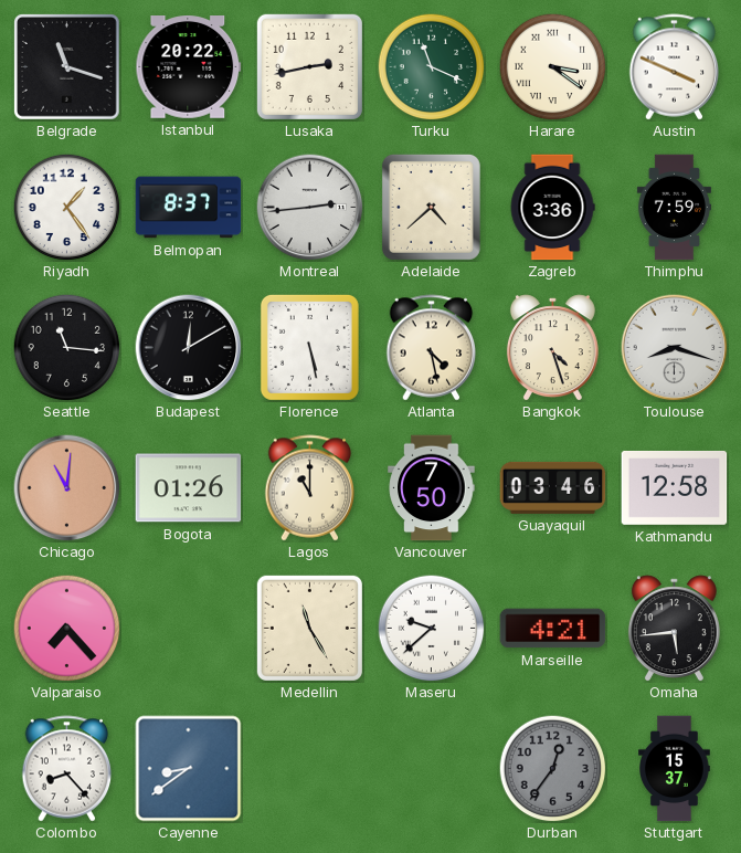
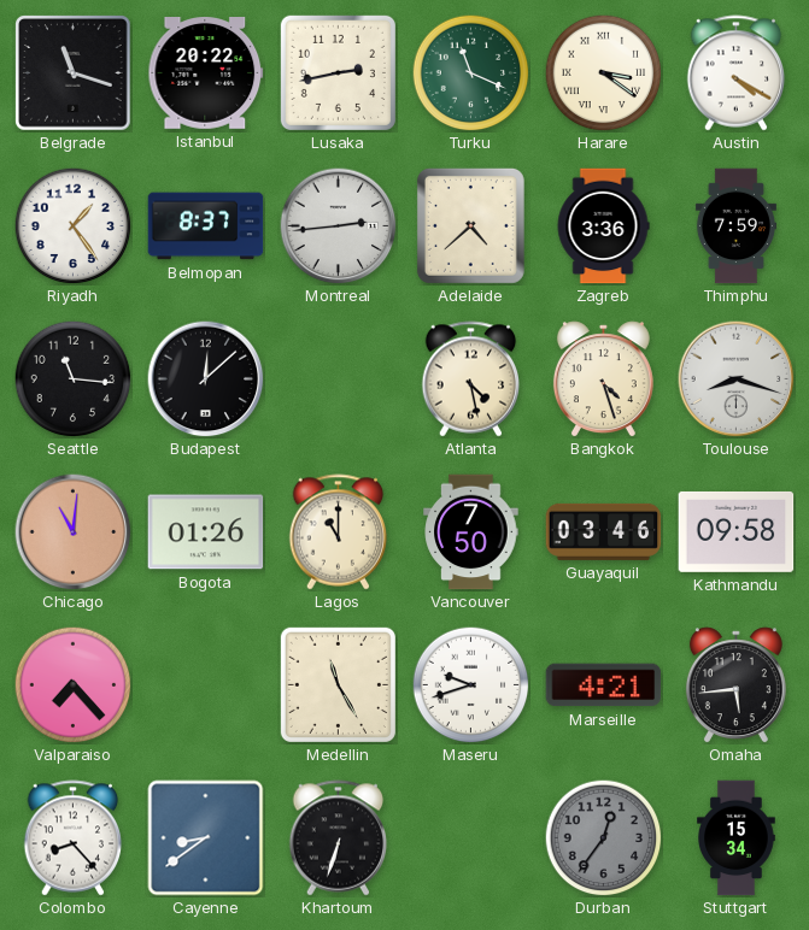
Austin: 3:49 -> 4:20 (737, 73)
Budapest: 12:10 -> 12:08 (206, 379)
Florence: 5:28 -> none (309, 347)
Kathmandu: 12:58 -> 09:58 (737, 531)
Maseru: 9:38 -> 9:42 (470, 684)
Khartoum: none -> 6:33 (339, 838)
Stuttgart: 15:37 -> 15:34 (737, 838)
